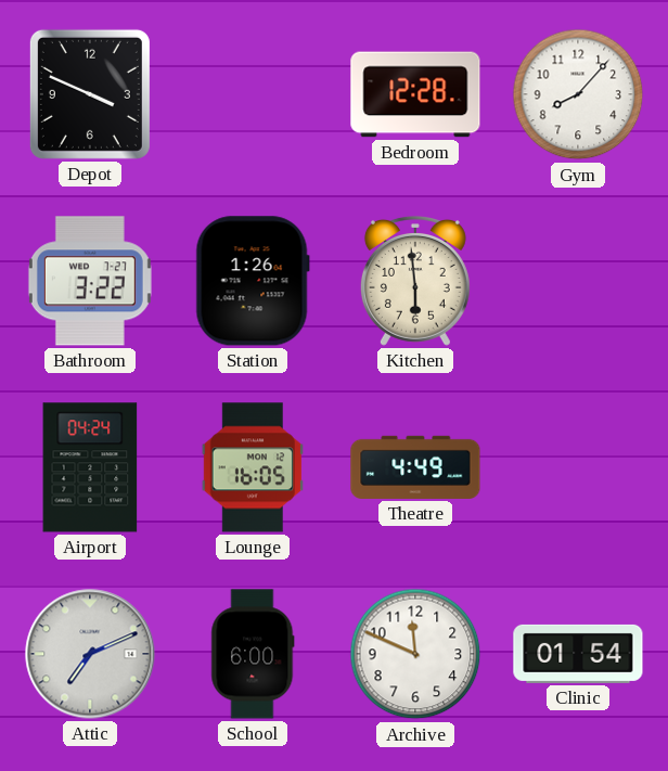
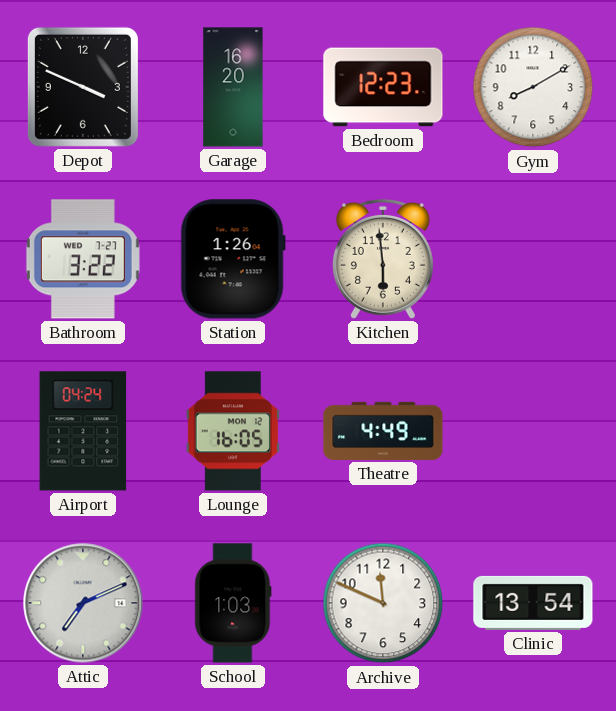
Garage: none -> 16:20 (233, 87)
Bedroom: 12:28 -> 12:23 (383, 87)
Gym: 8:07 -> 8:10 (533, 87)
School: 6:00 -> 1:03 (233, 603)
Clinic: 01:54 -> 13:54 (533, 603)
